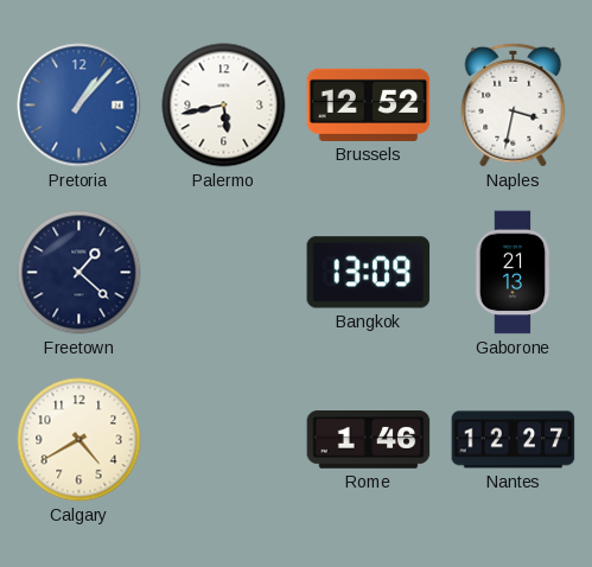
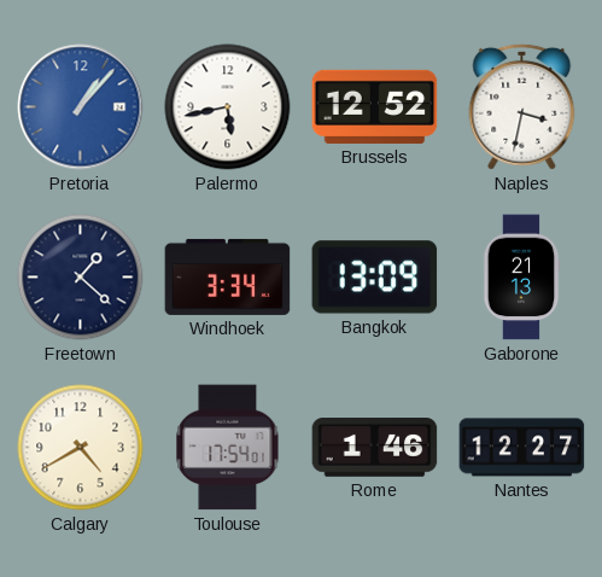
Windhoek: none -> 3:34 (228, 276)
Toulouse: none -> 17:54 (228, 448)
